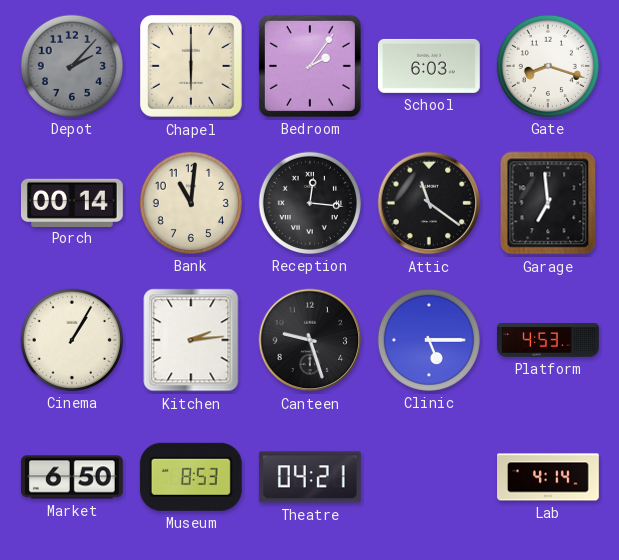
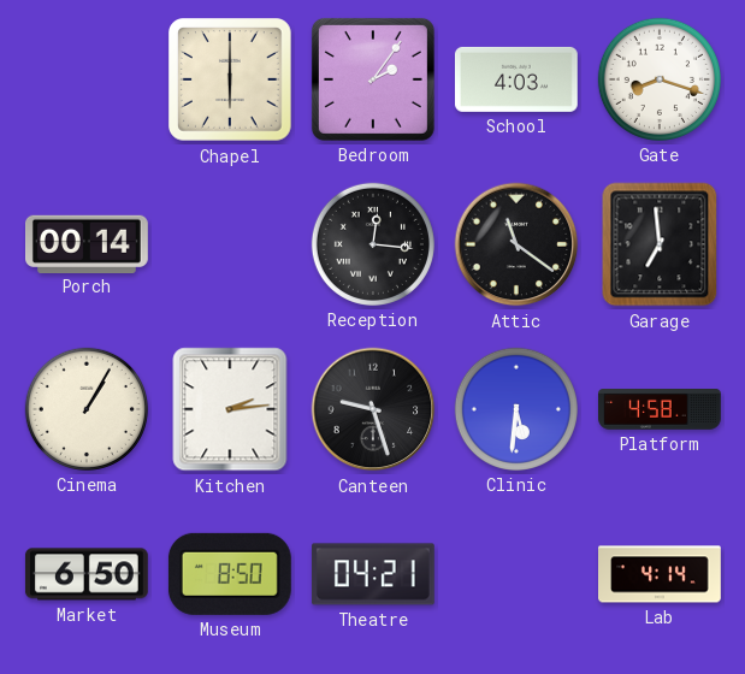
Depot: 2:07 -> none (72, 66)
School: 6:03 -> 4:03 (516, 79)
Bank: 11:01 -> none (191, 203)
Clinic: 5:15 -> 5:31 (516, 409)
Platform: 4:53 -> 4:58 (661, 410)
Museum: 8:53 -> 8:50 (230, 574)
